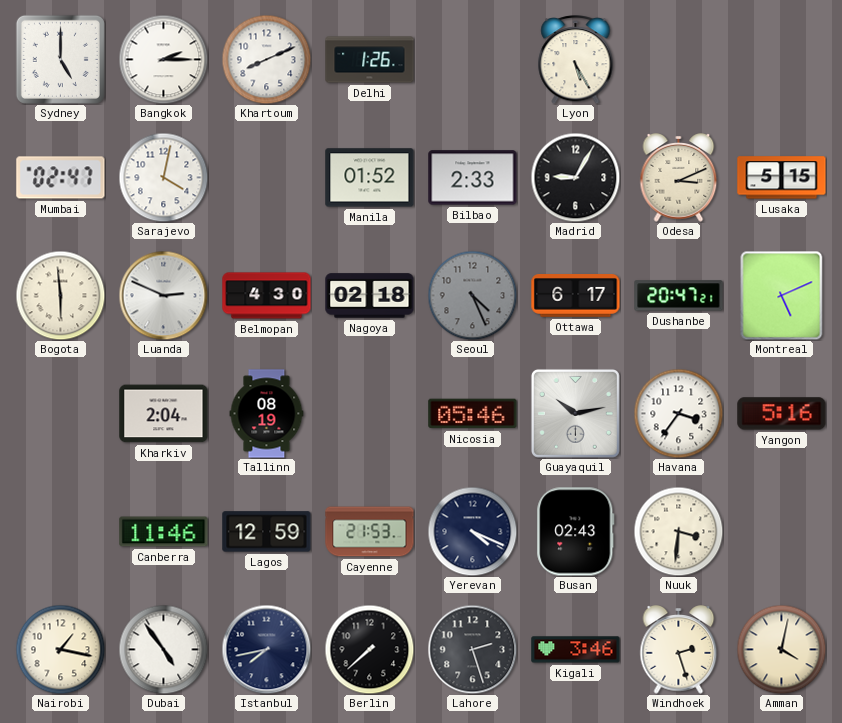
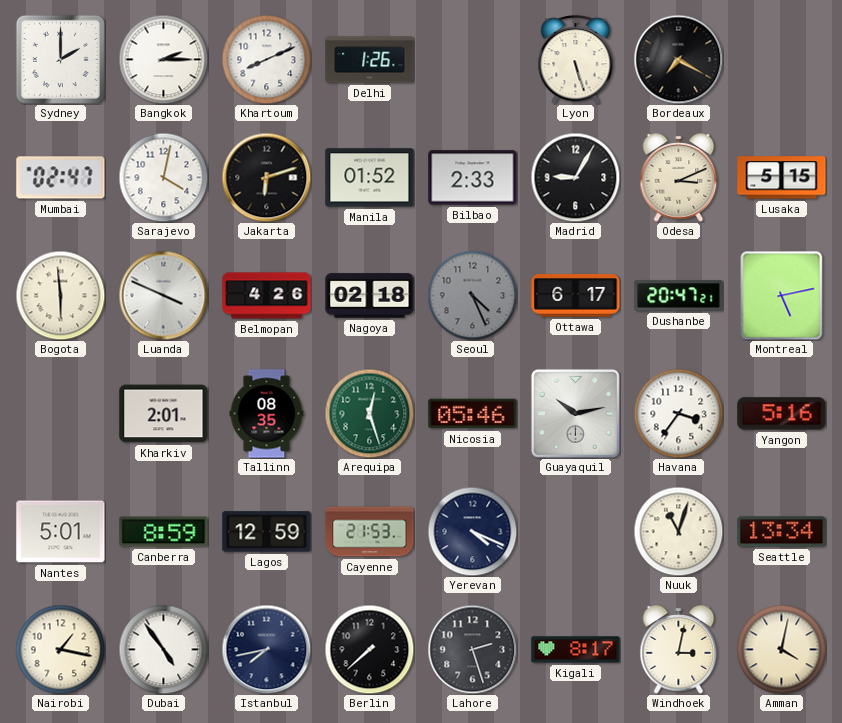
Sydney: 5:00 -> 2:00 (60, 59)
Lyon: 5:25 -> 5:27 (576, 60)
Bordeaux: none -> 7:20 (678, 59)
Jakarta: none -> 6:12 (266, 177)
Luanda: 2:49 -> 3:49 (163, 295)
Belmopan: 4:30 -> 4:26 (267, 296)
Montreal: 5:11 -> 5:13 (782, 295)
Kharkiv: 2:04 -> 2:01 (164, 414)
Tallinn: 08:19 -> 08:35 (267, 414)
Arequipa: none -> 12:27 (369, 413)
Nantes: none -> 5:01 (61, 532)
Canberra: 11:46 -> 8:59 (164, 532)
Busan: 02:43 -> none (576, 532)
Nuuk: 3:31 -> 11:03 (678, 531)
Seattle: none -> 13:34 (782, 532)
Kigali: 3:46 -> 8:17 (576, 650)
Windhoek: 2:27 -> 3:02 (679, 650)
